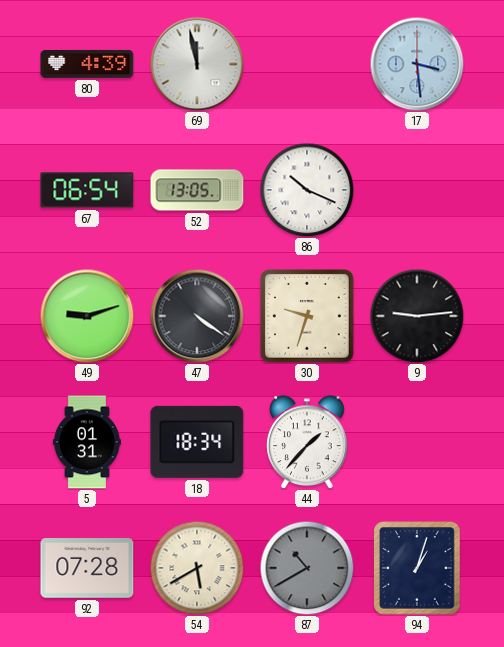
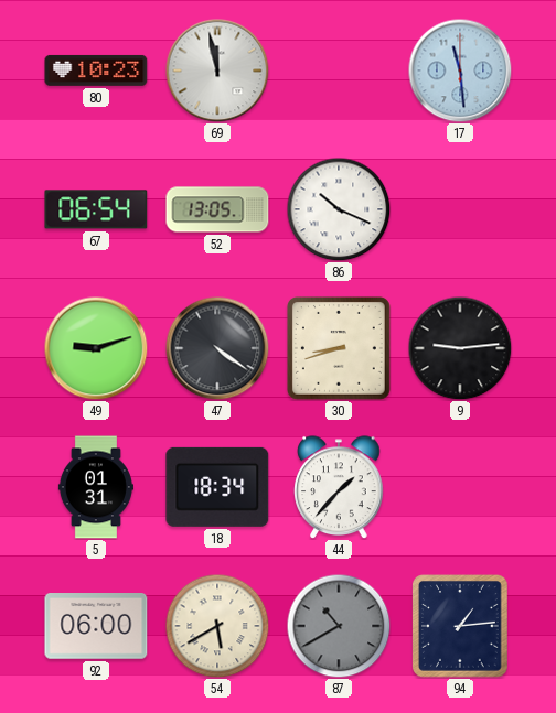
80: 4:39 -> 10:23 (96, 71)
17: 3:29 -> 11:29 (460, 71)
30: 9:33 -> 8:42 (339, 348)
92: 07:28 -> 06:00 (96, 627)
94: 1:03 -> 1:14 (460, 626)
